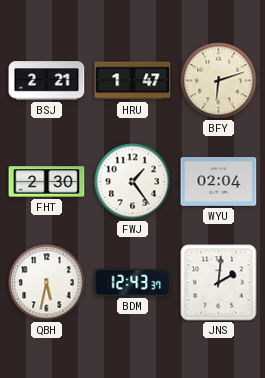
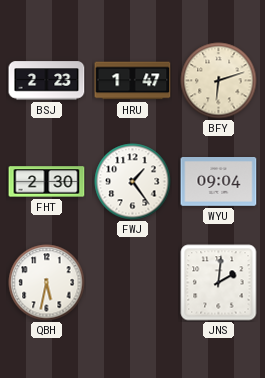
BSJ: 2:21 -> 2:23 (47, 81)
WYU: 02:04 -> 09:04 (219, 182)
BDM: 12:43 -> none (133, 282)
